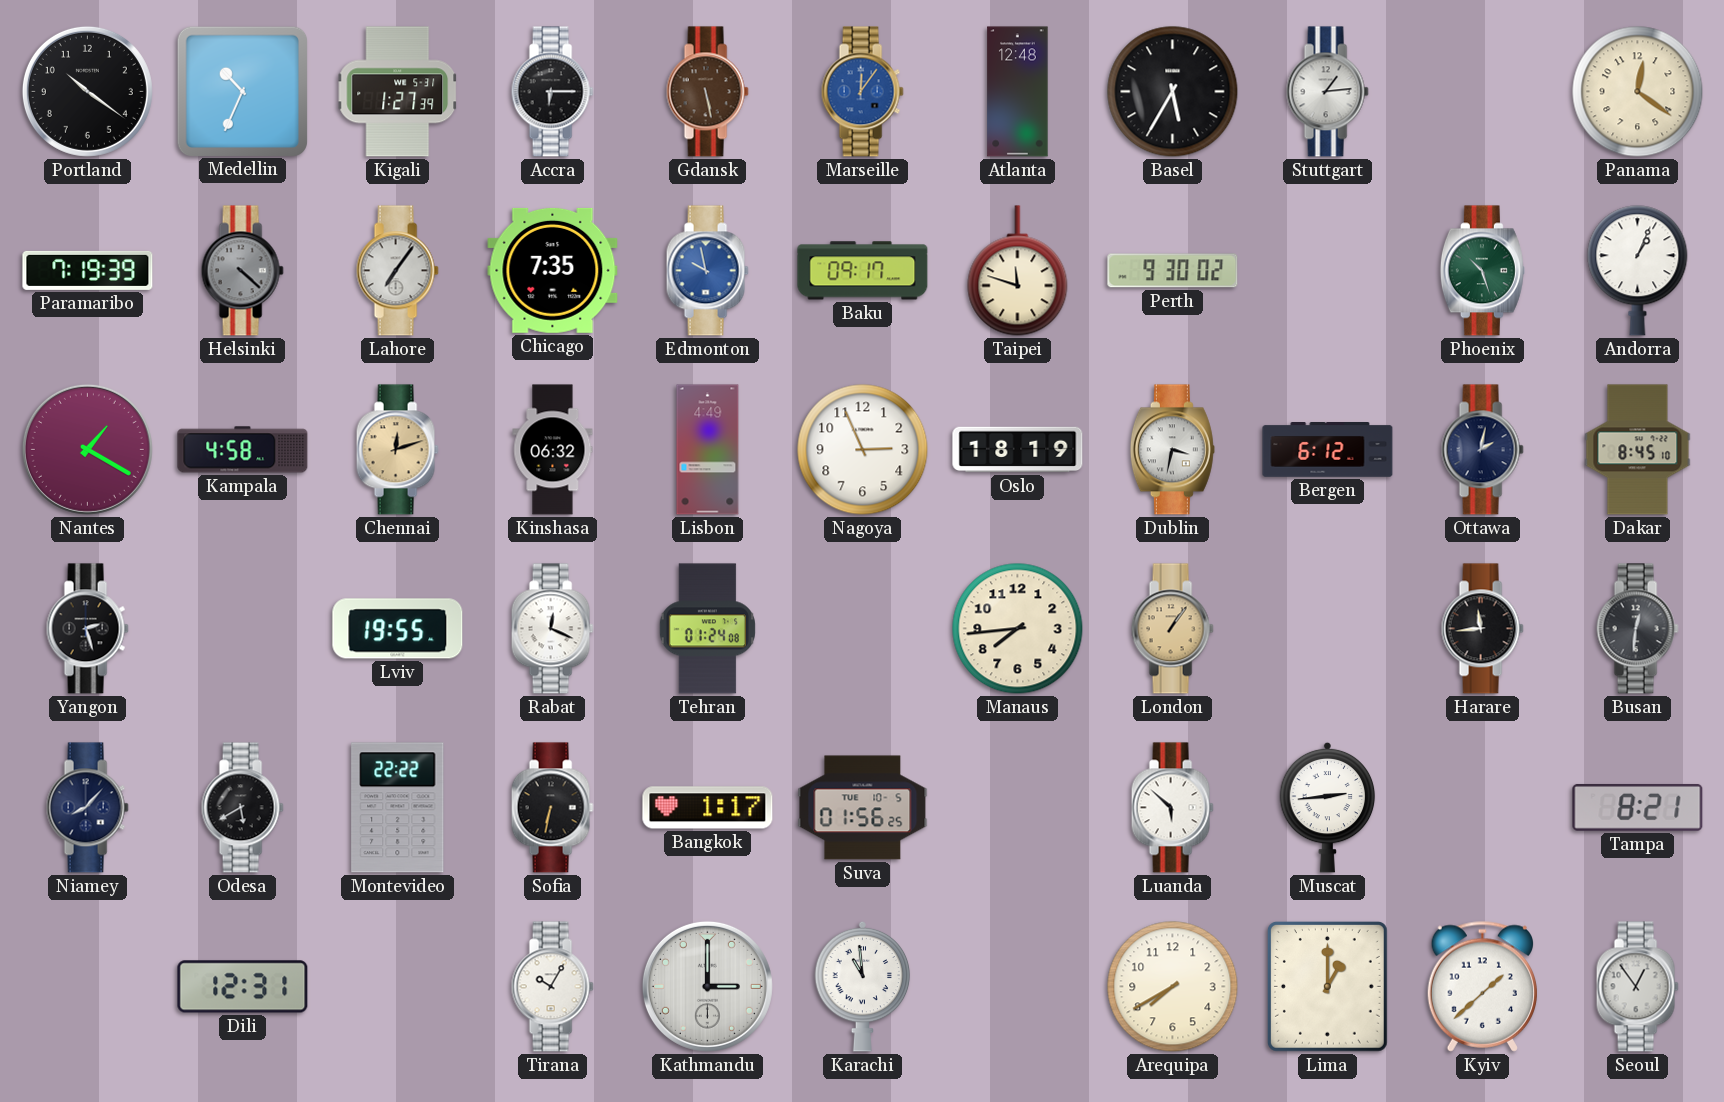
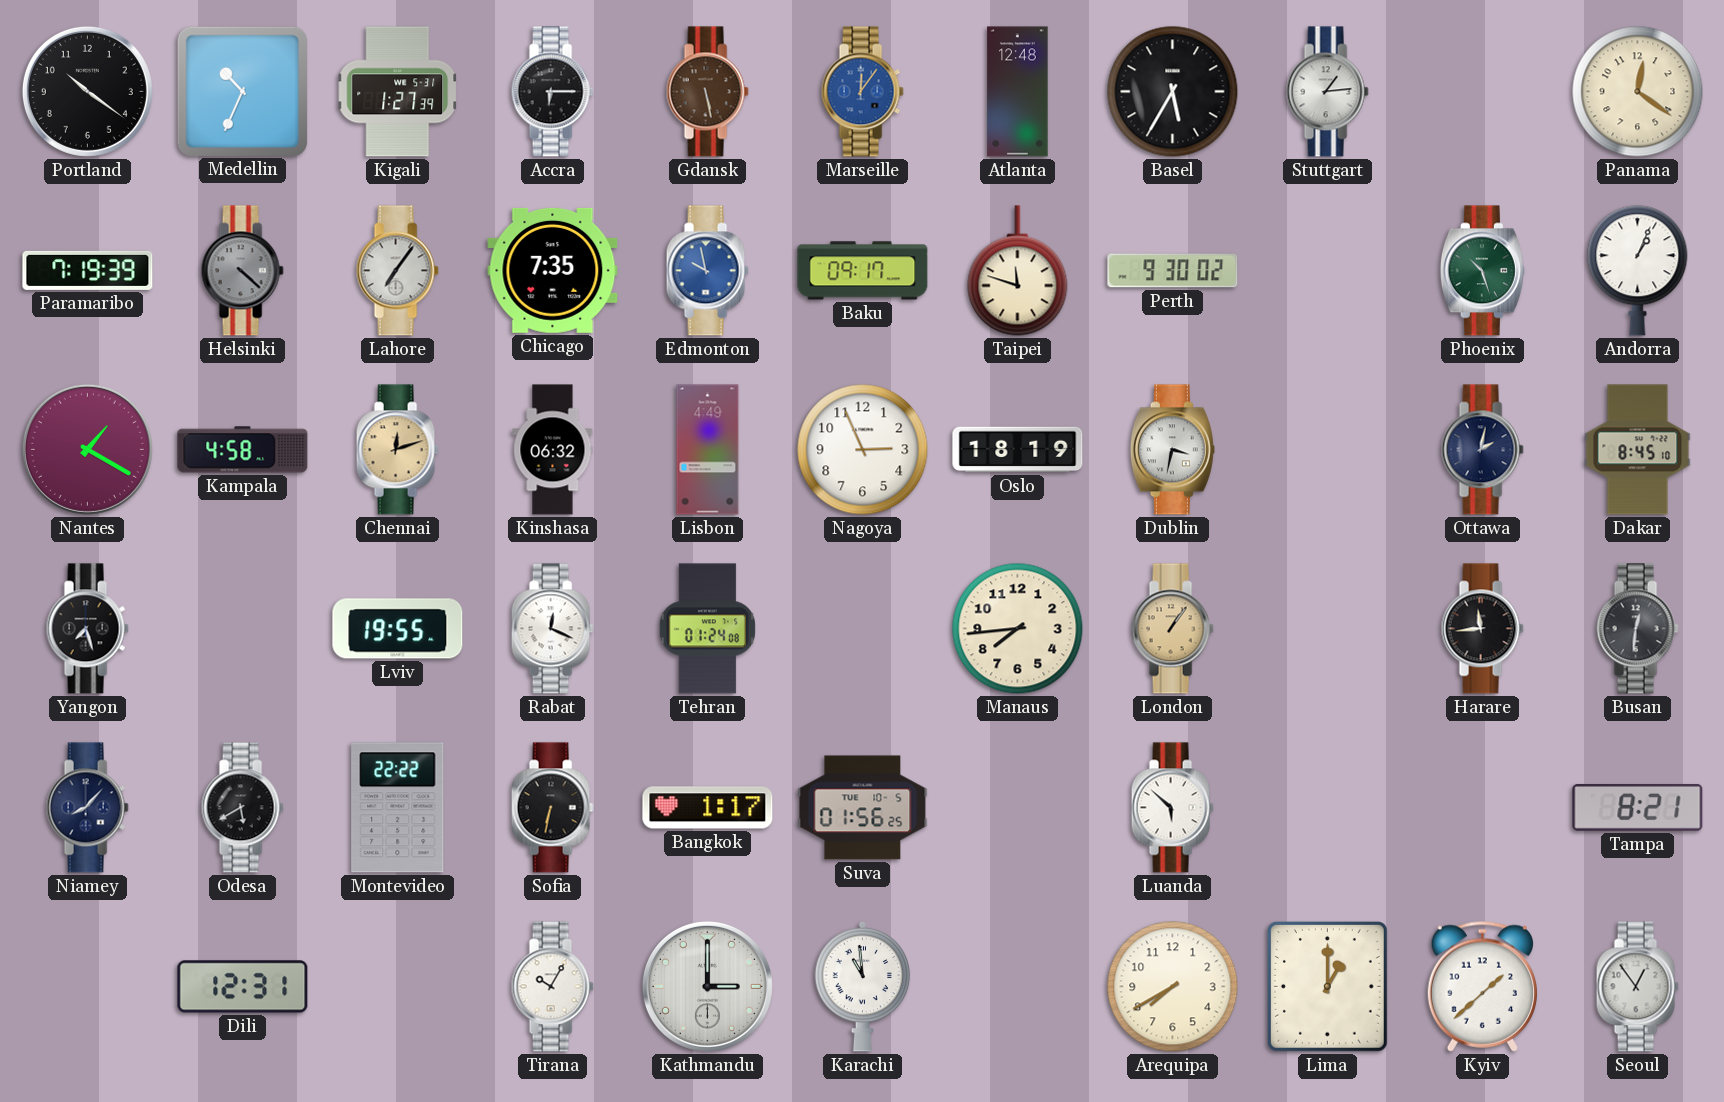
Bergen: 6:12 -> none (1328, 450)
Yangon: 2:27 -> 7:27 (87, 629)
Muscat: 2:44 -> none (1328, 807)
